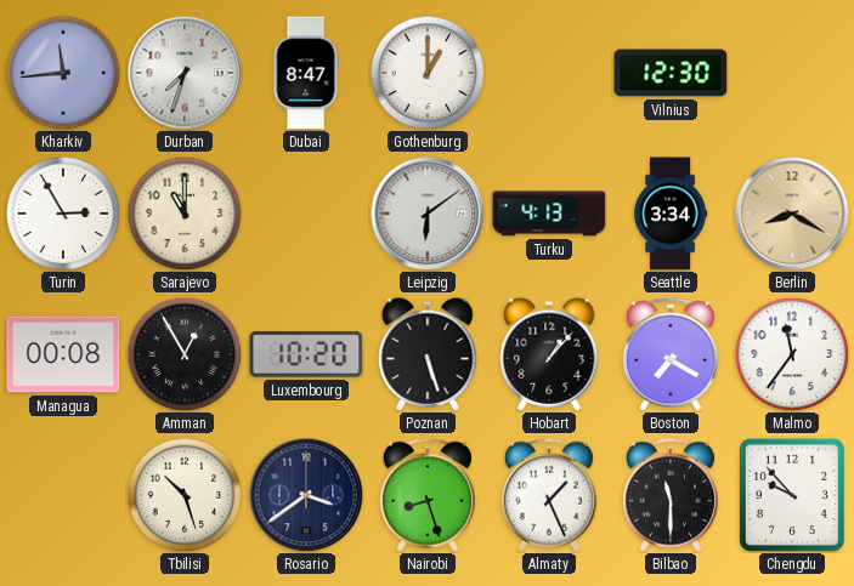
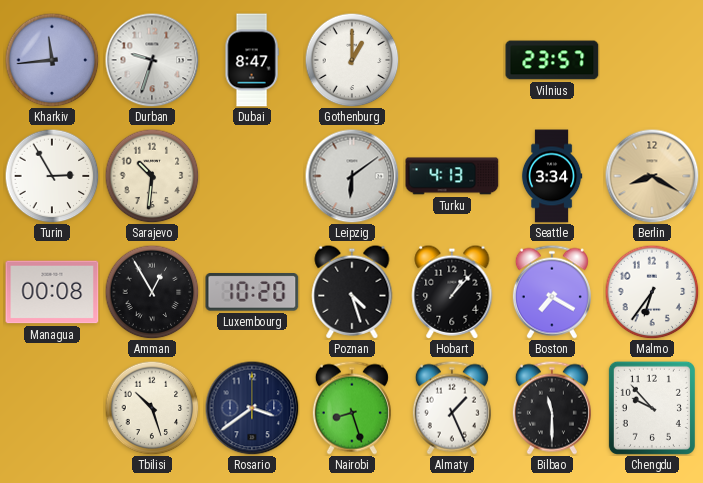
Durban: 7:33 -> 9:33 (152, 60)
Vilnius: 12:30 -> 23:57 (552, 60)
Sarajevo: 11:00 -> 10:31 (152, 176)
Poznan: 5:27 -> 4:27 (352, 292)
Malmo: 11:36 -> 6:36 (652, 292)
